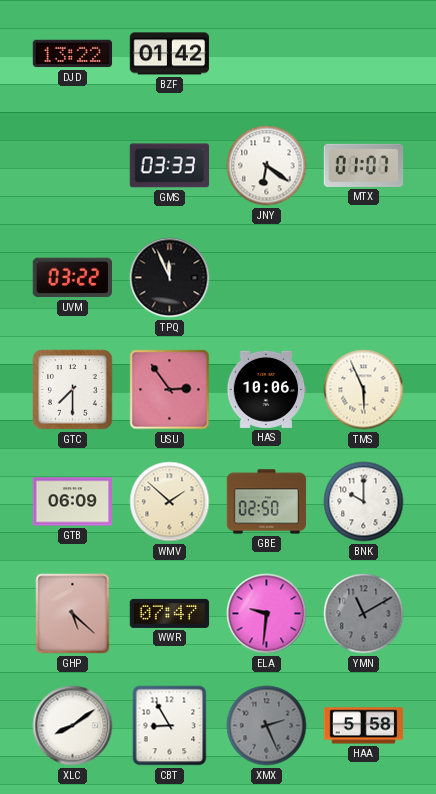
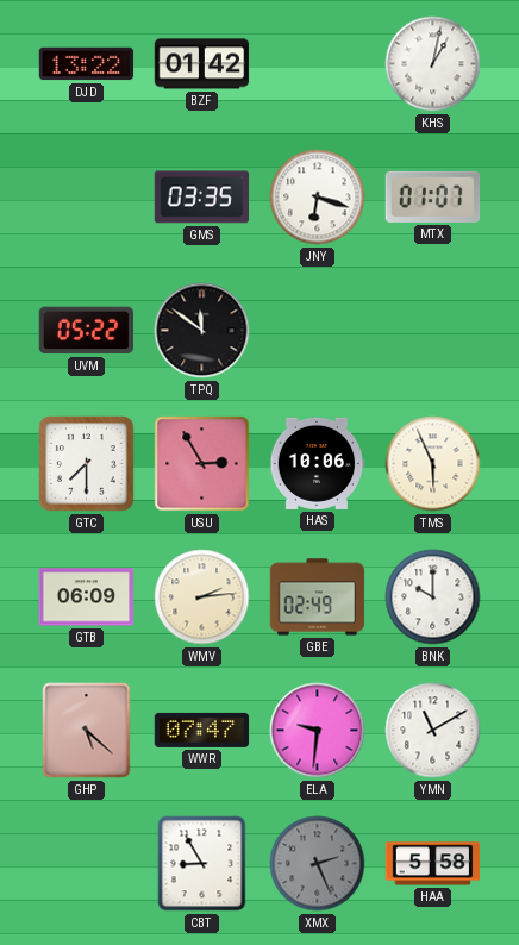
KHS: none -> 1:02 (433, 64)
GMS: 03:33 -> 03:35 (201, 198)
JNY: 6:21 -> 6:18 (318, 198)
UVM: 03:22 -> 05:22 (86, 331)
TPQ: 11:56 -> 11:51 (202, 331)
USU: 2:54 -> 2:55 (202, 464)
WMV: 1:52 -> 2:14 (202, 597)
GBE: 02:50 -> 02:49 (318, 597)
YMN dial: grey -> white (433, 731)
XLC: 8:09 -> none (73, 726)
